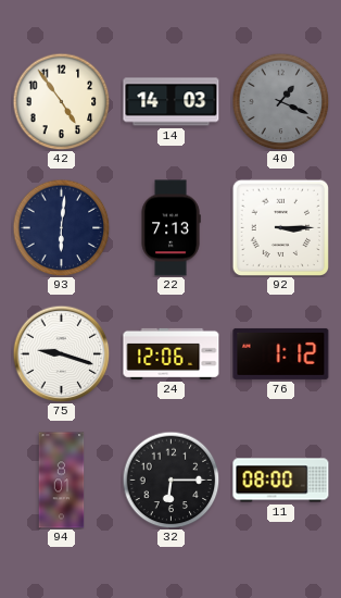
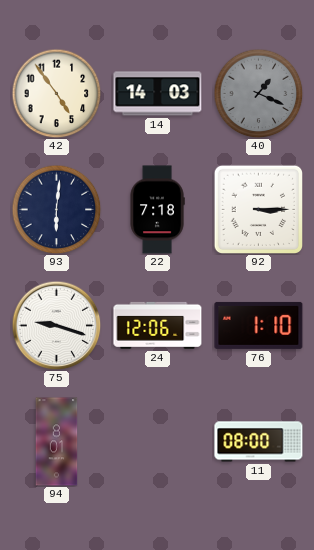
22: 7:13 -> 7:18 (157, 210)
76: 1:12 -> 1:10 (259, 325)
32: 6:15 -> none (171, 479)
